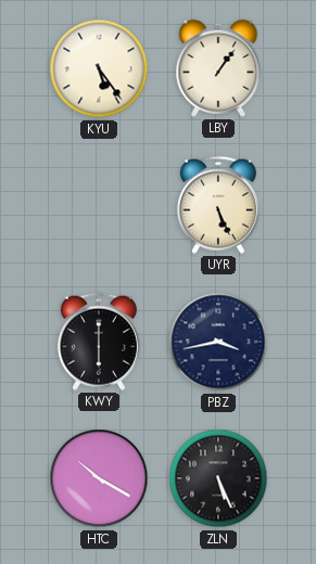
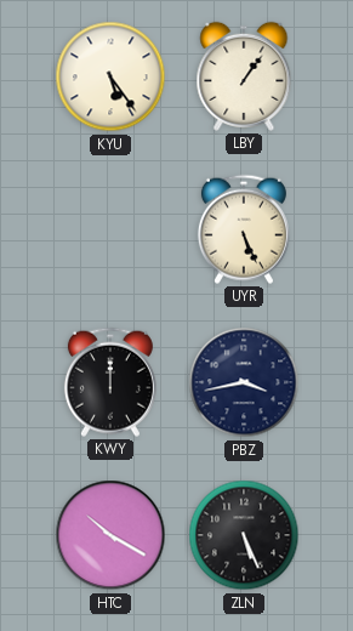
KWY: 6:00 -> 12:00 (110, 382)
